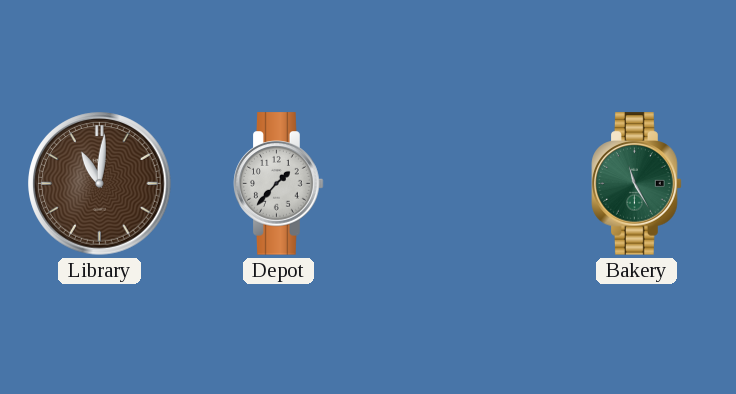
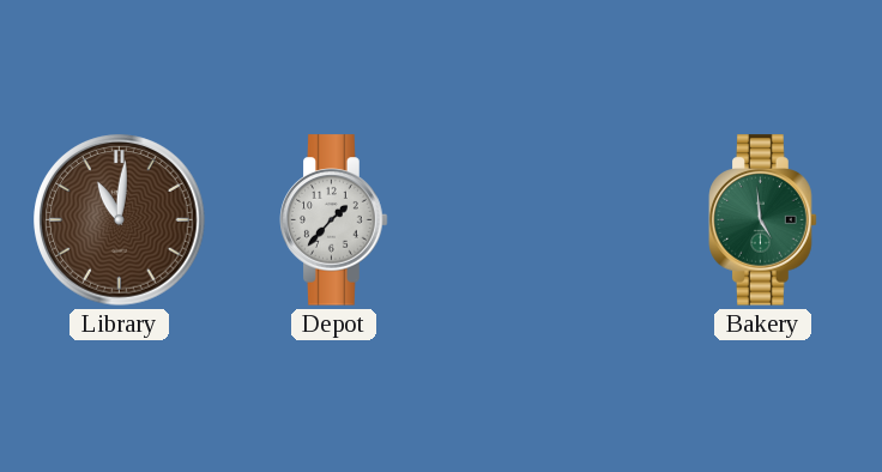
Bakery: 11:25 -> 4:59 (763, 220)
